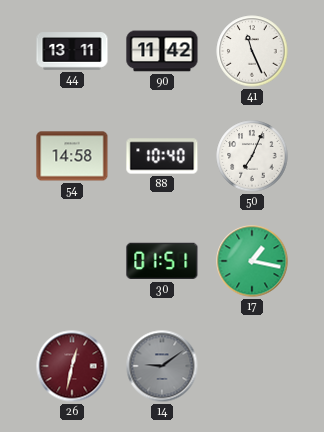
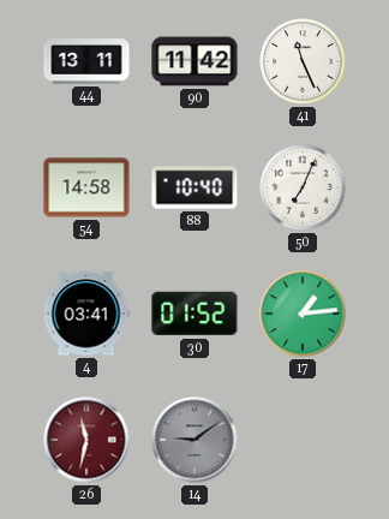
4: none -> 03:41 (86, 314)
30: 01:51 -> 01:52 (194, 314)
17: 1:17 -> 1:14 (303, 314)
26: 12:32 -> 11:32 (86, 440)
